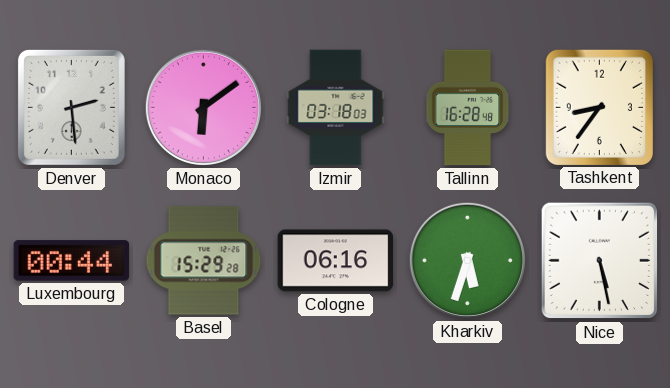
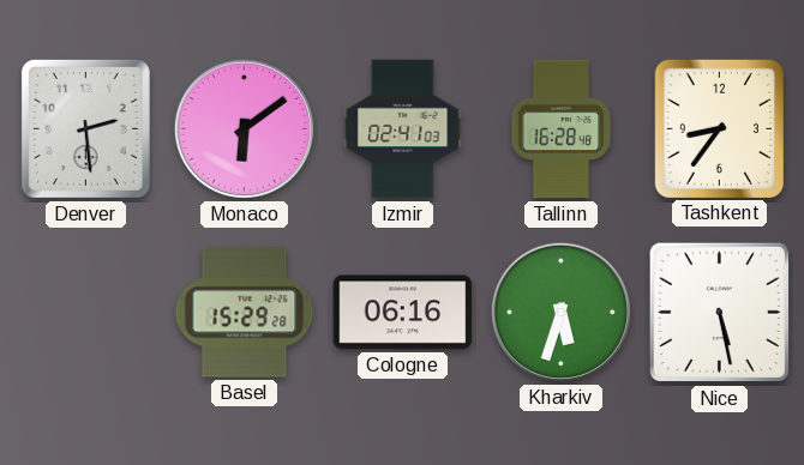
Izmir: 03:18 -> 02:41 (403, 129)
Luxembourg: 00:44 -> none (72, 261)
